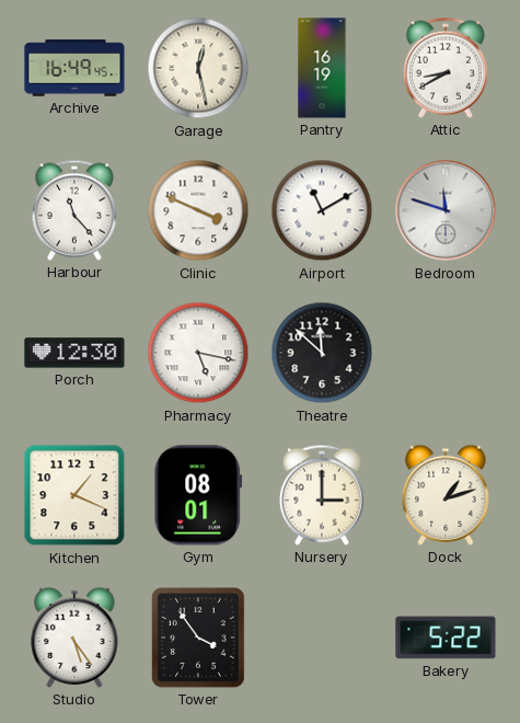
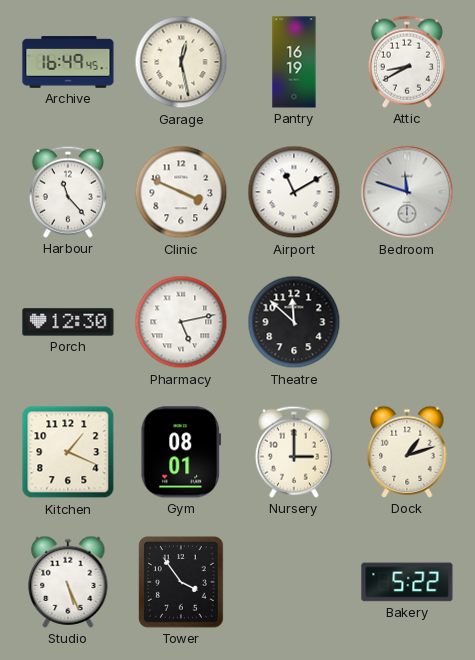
Pharmacy: 5:17 -> 5:13 (181, 322)
Studio: 5:24 -> 5:26 (68, 582)
